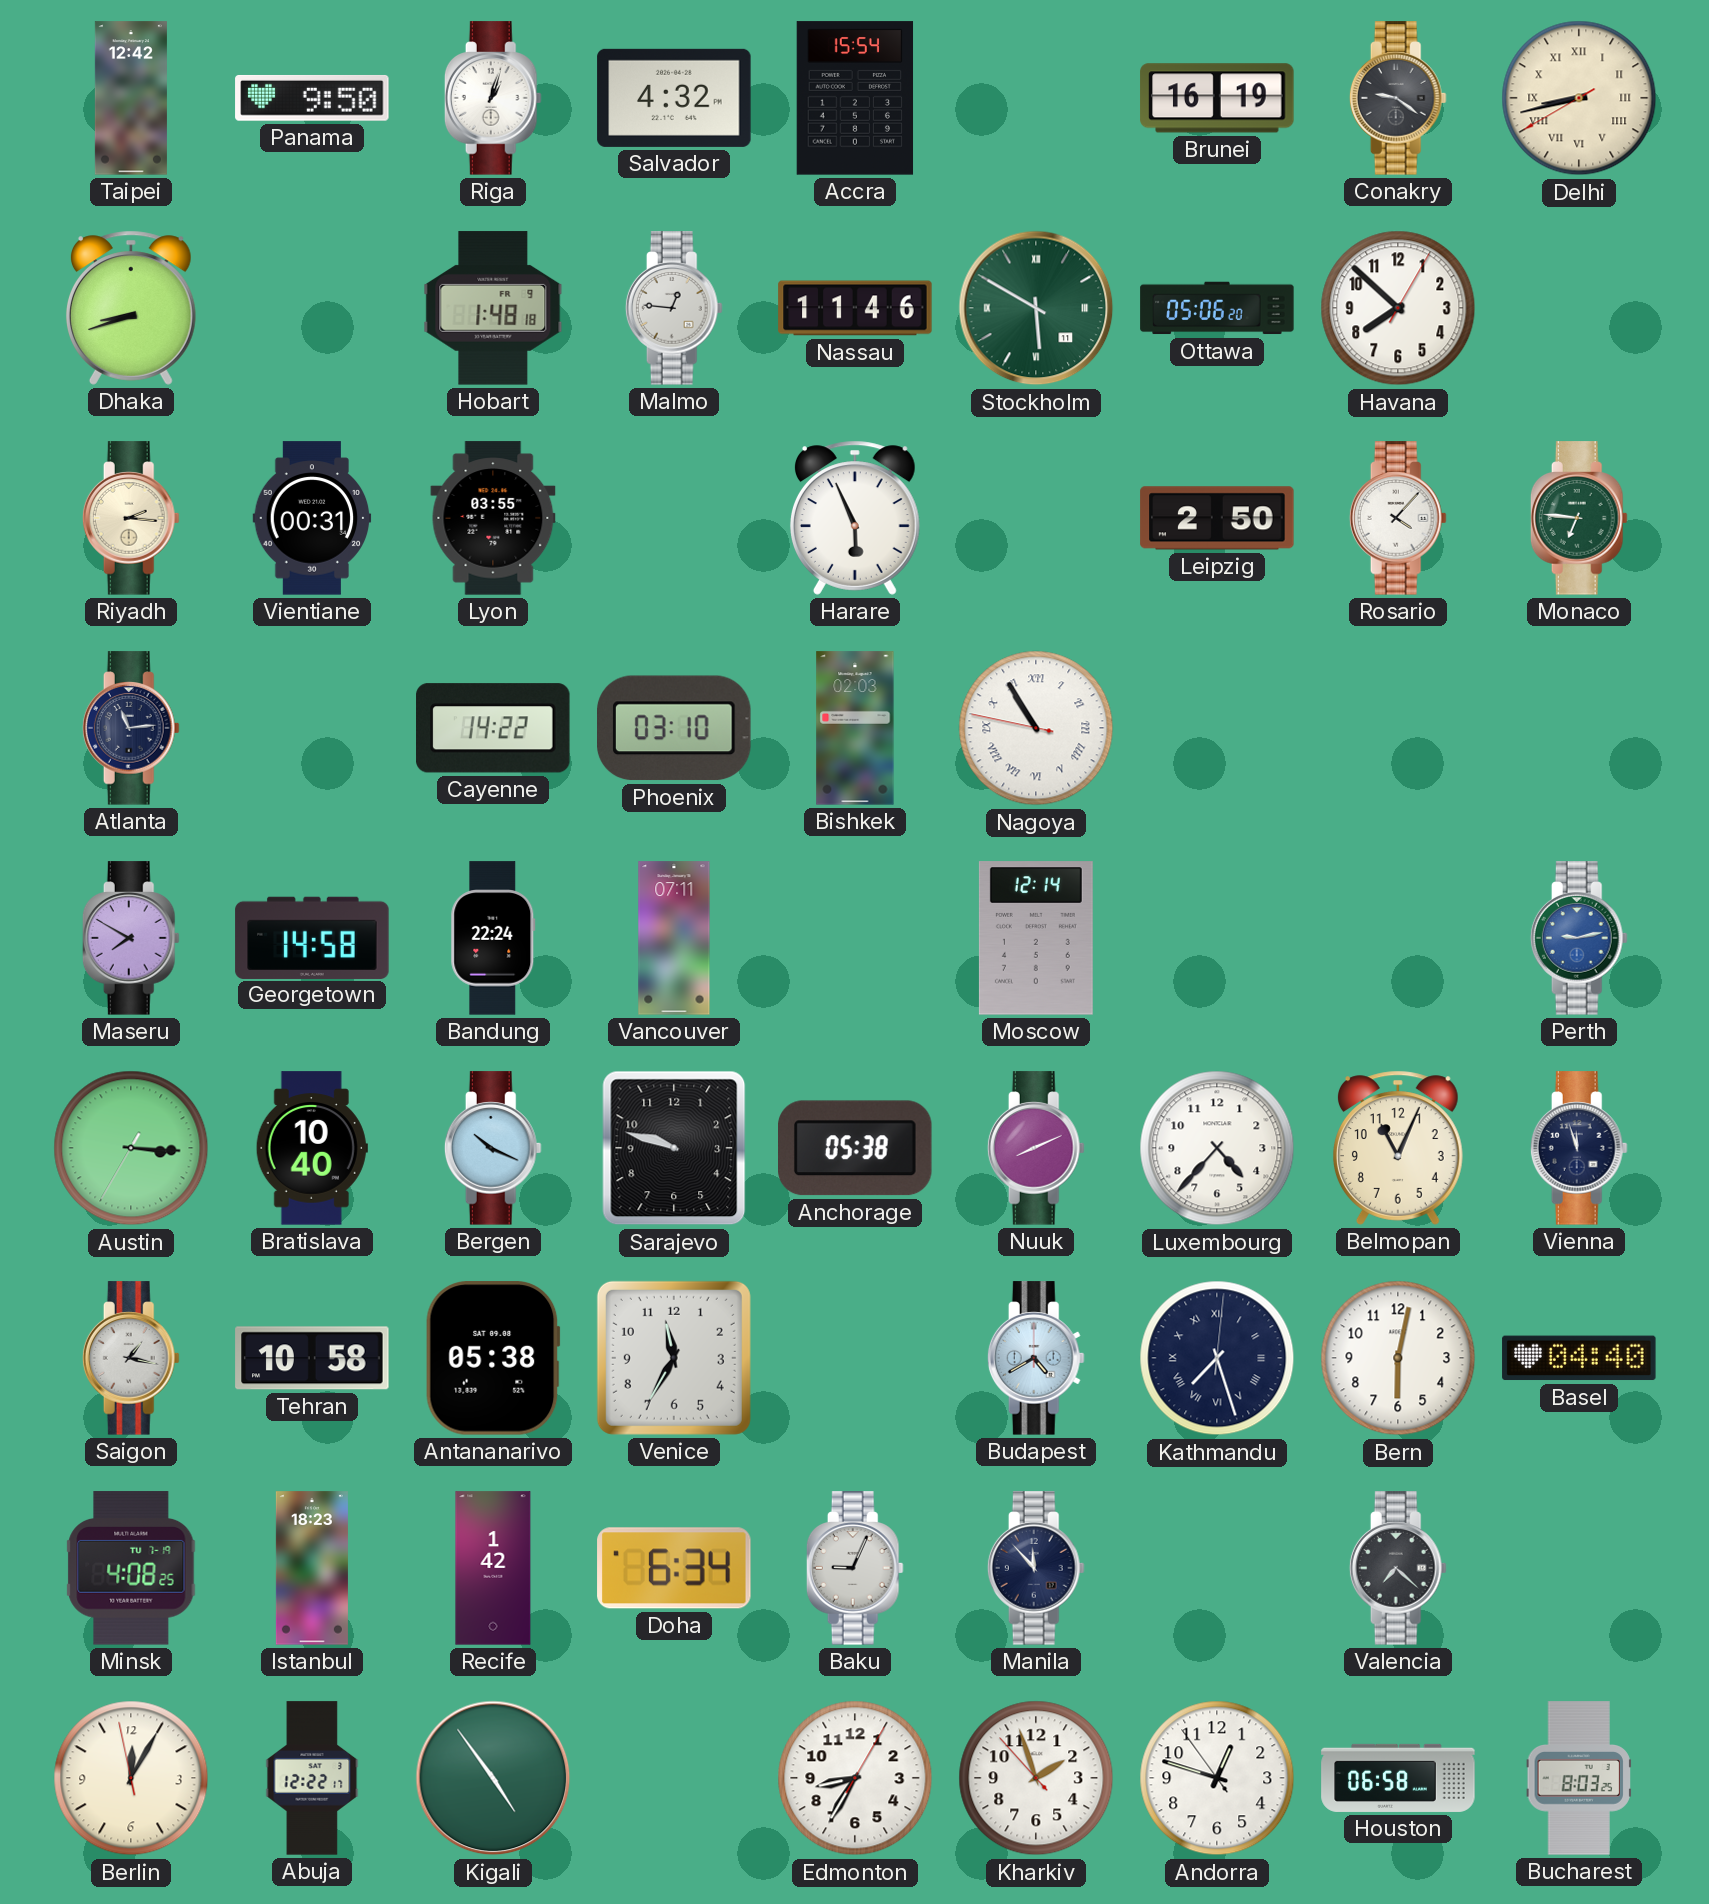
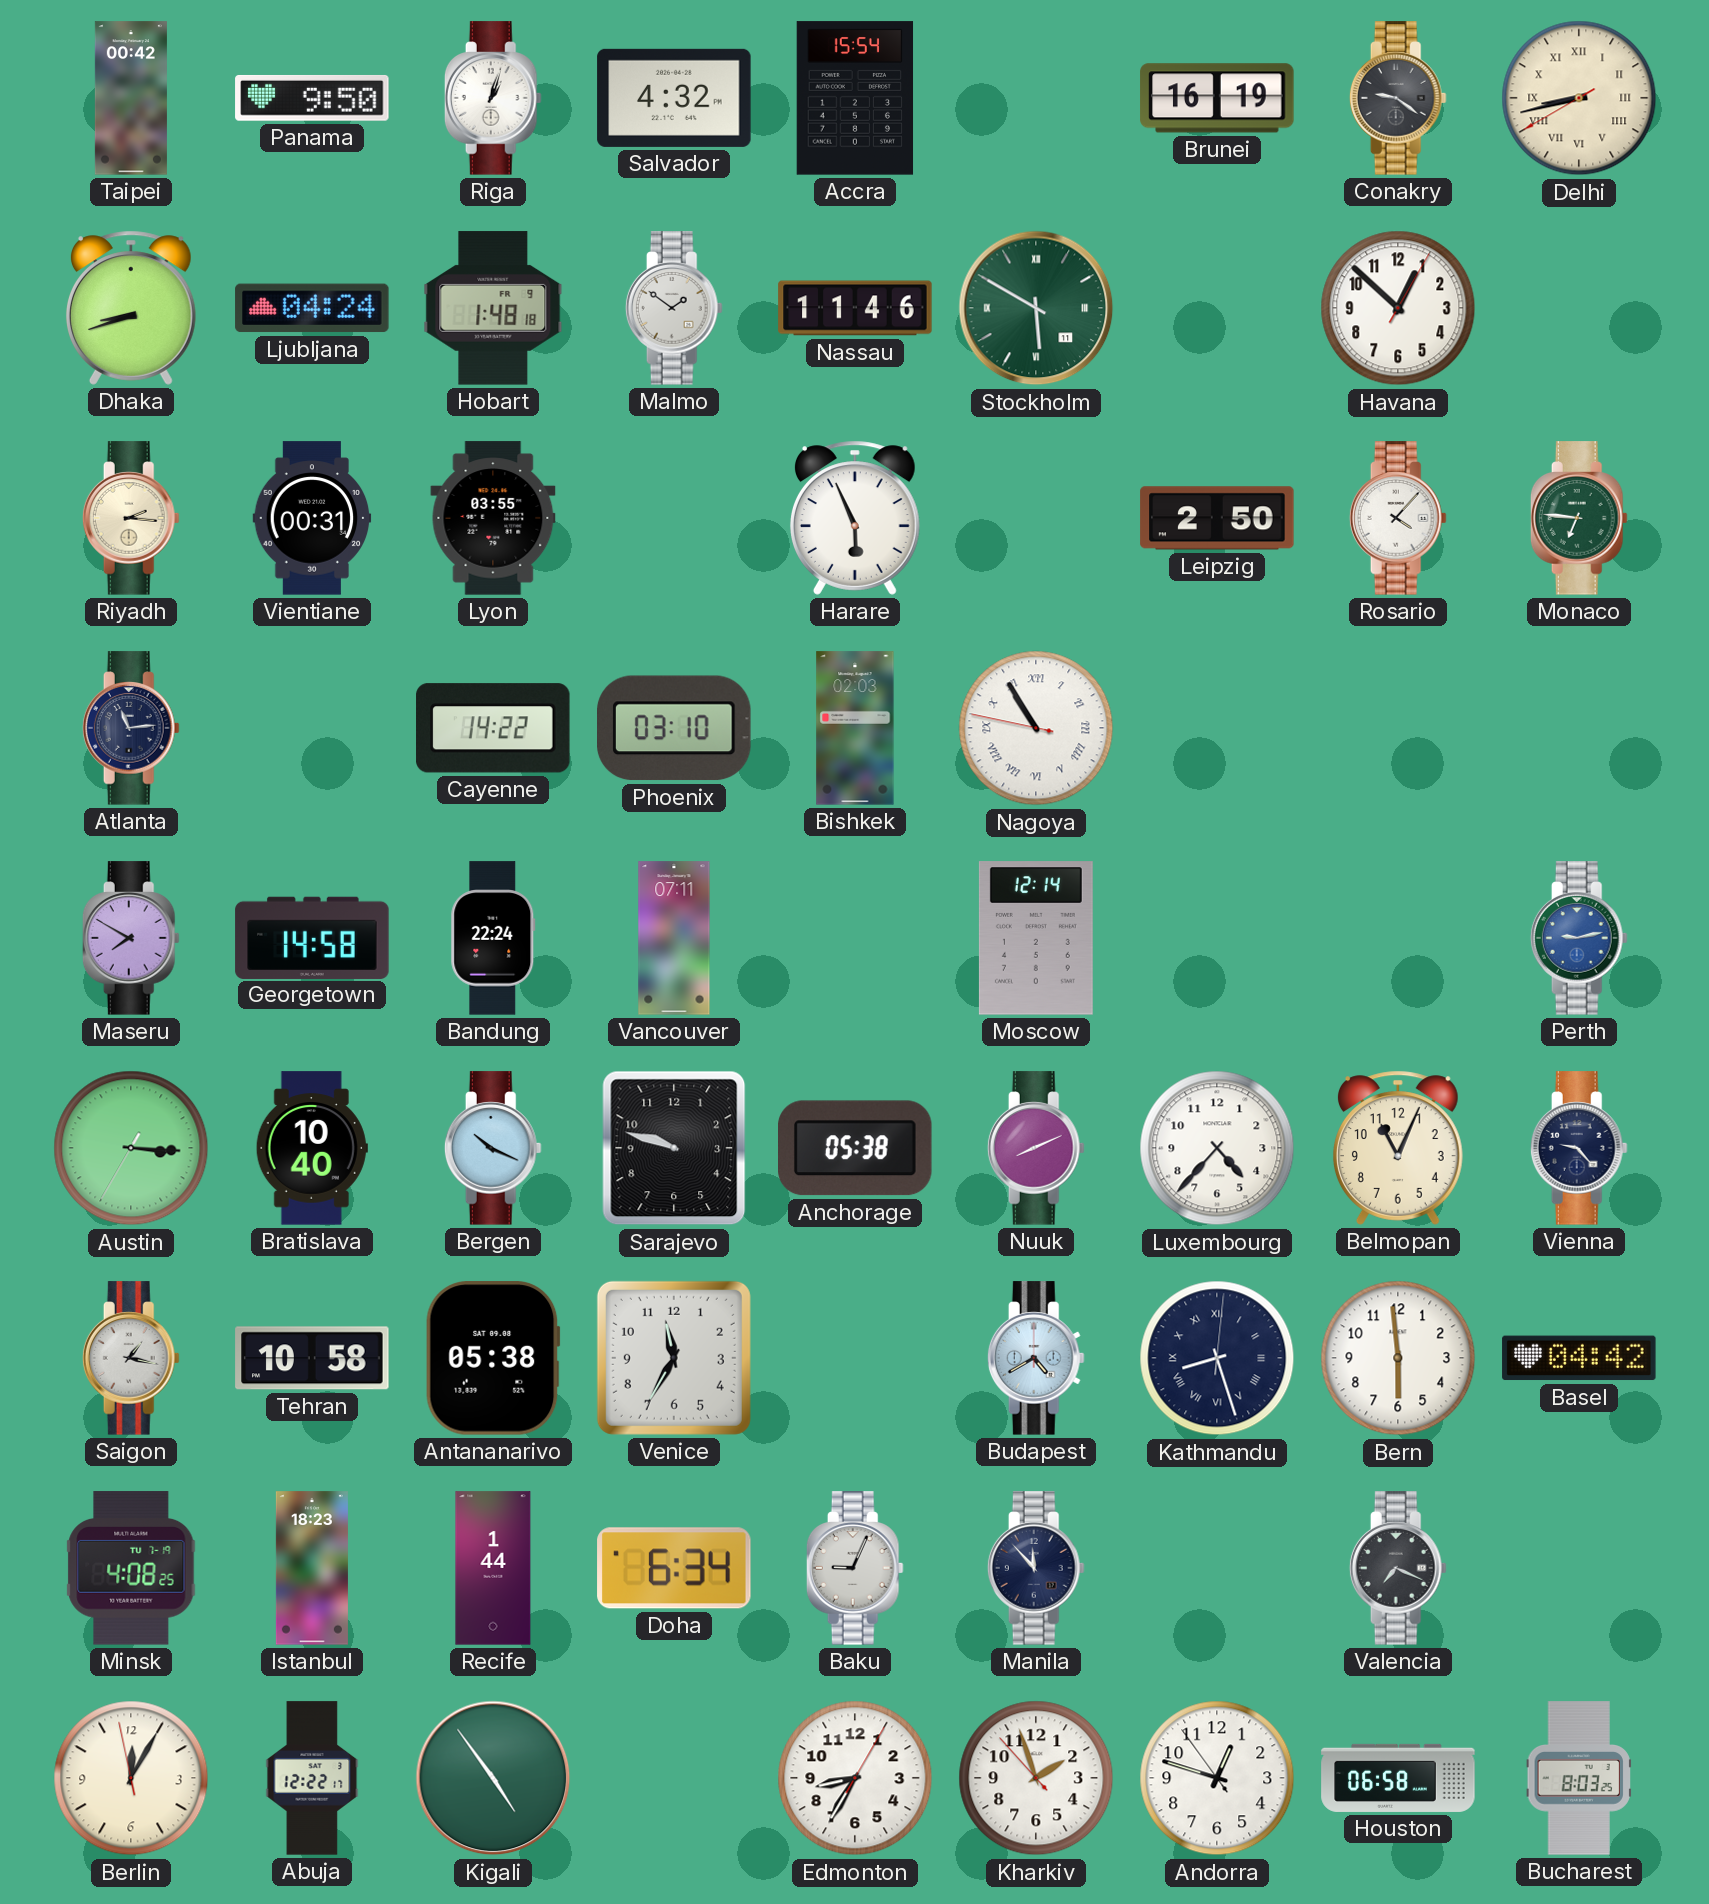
Taipei: 12:42 -> 00:42 (131, 98)
Ljubljana: none -> 04:24 (312, 308)
Malmo: 12:46 -> 1:51 (674, 308)
Ottawa: 05:06 -> none (1217, 308)
Havana: 7:52 -> 12:52 (1398, 308)
Vienna: 11:57 -> 9:23 (1579, 1148)
Kathmandu: 7:27 -> 8:27 (1217, 1358)
Bern: 6:02 -> 5:59 (1398, 1358)
Basel: 04:40 -> 04:42 (1579, 1358)
Recife: 1:42 -> 1:44 (493, 1568)
Valencia: 7:22 -> 7:19 (1398, 1568)
